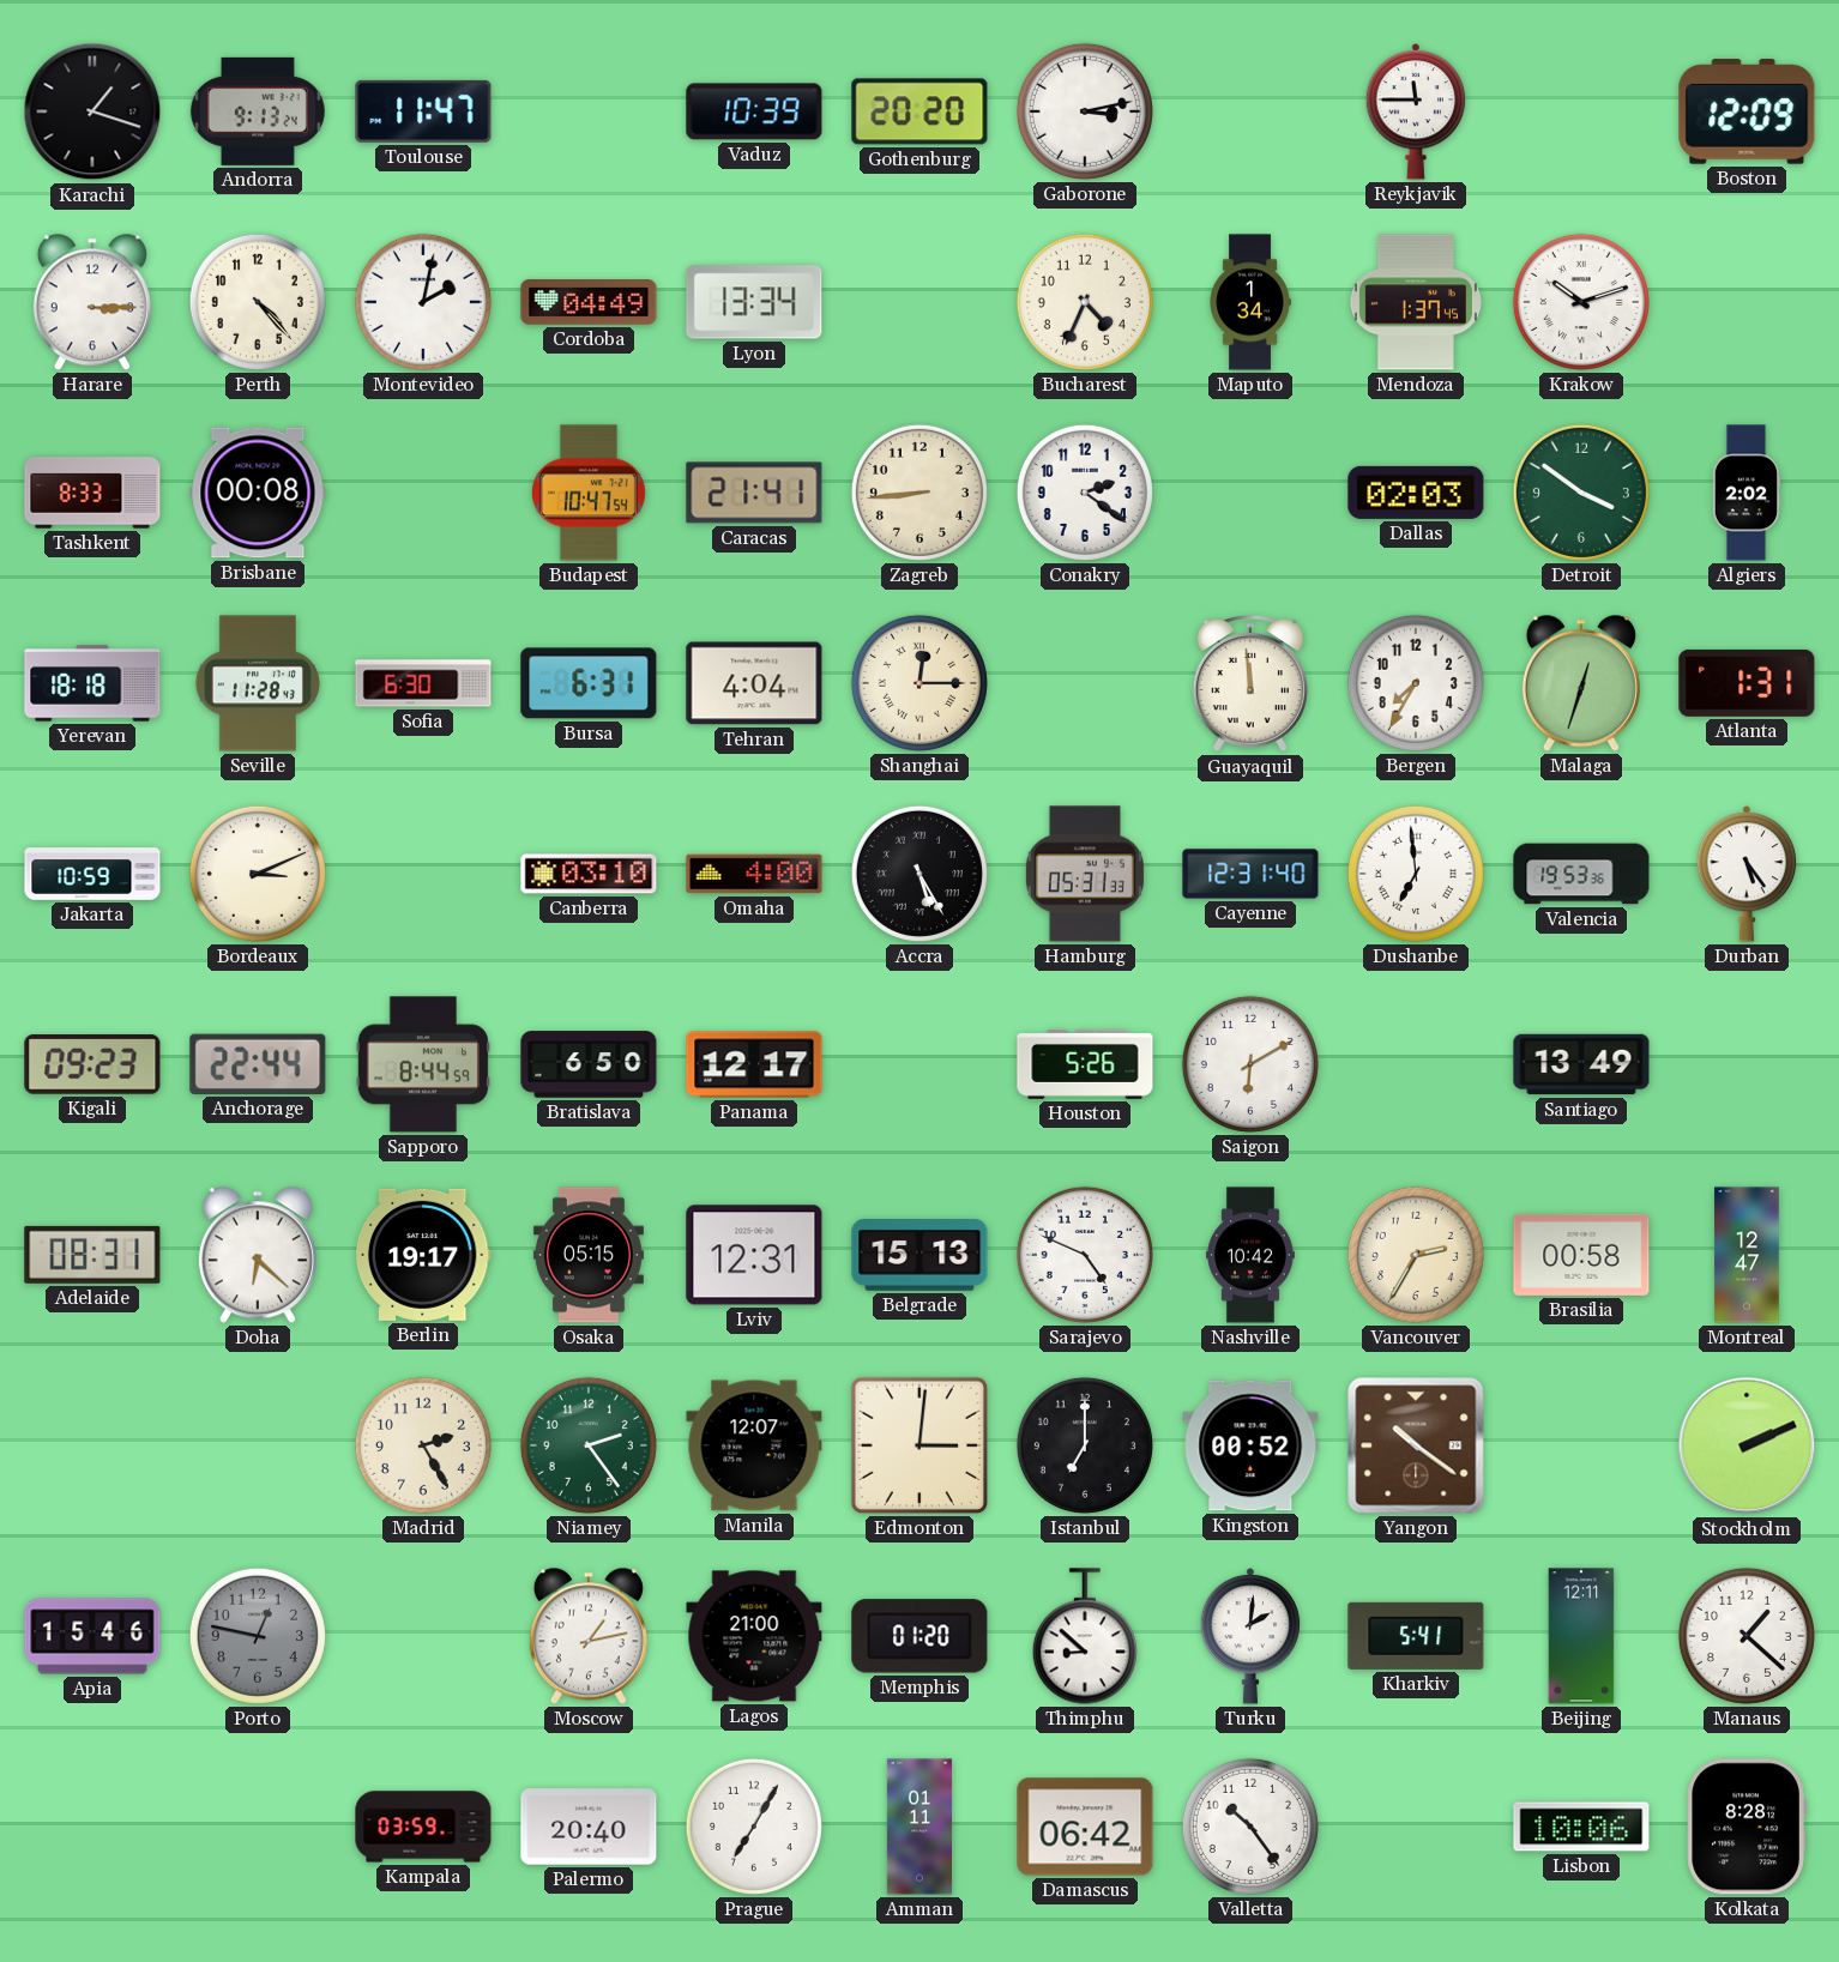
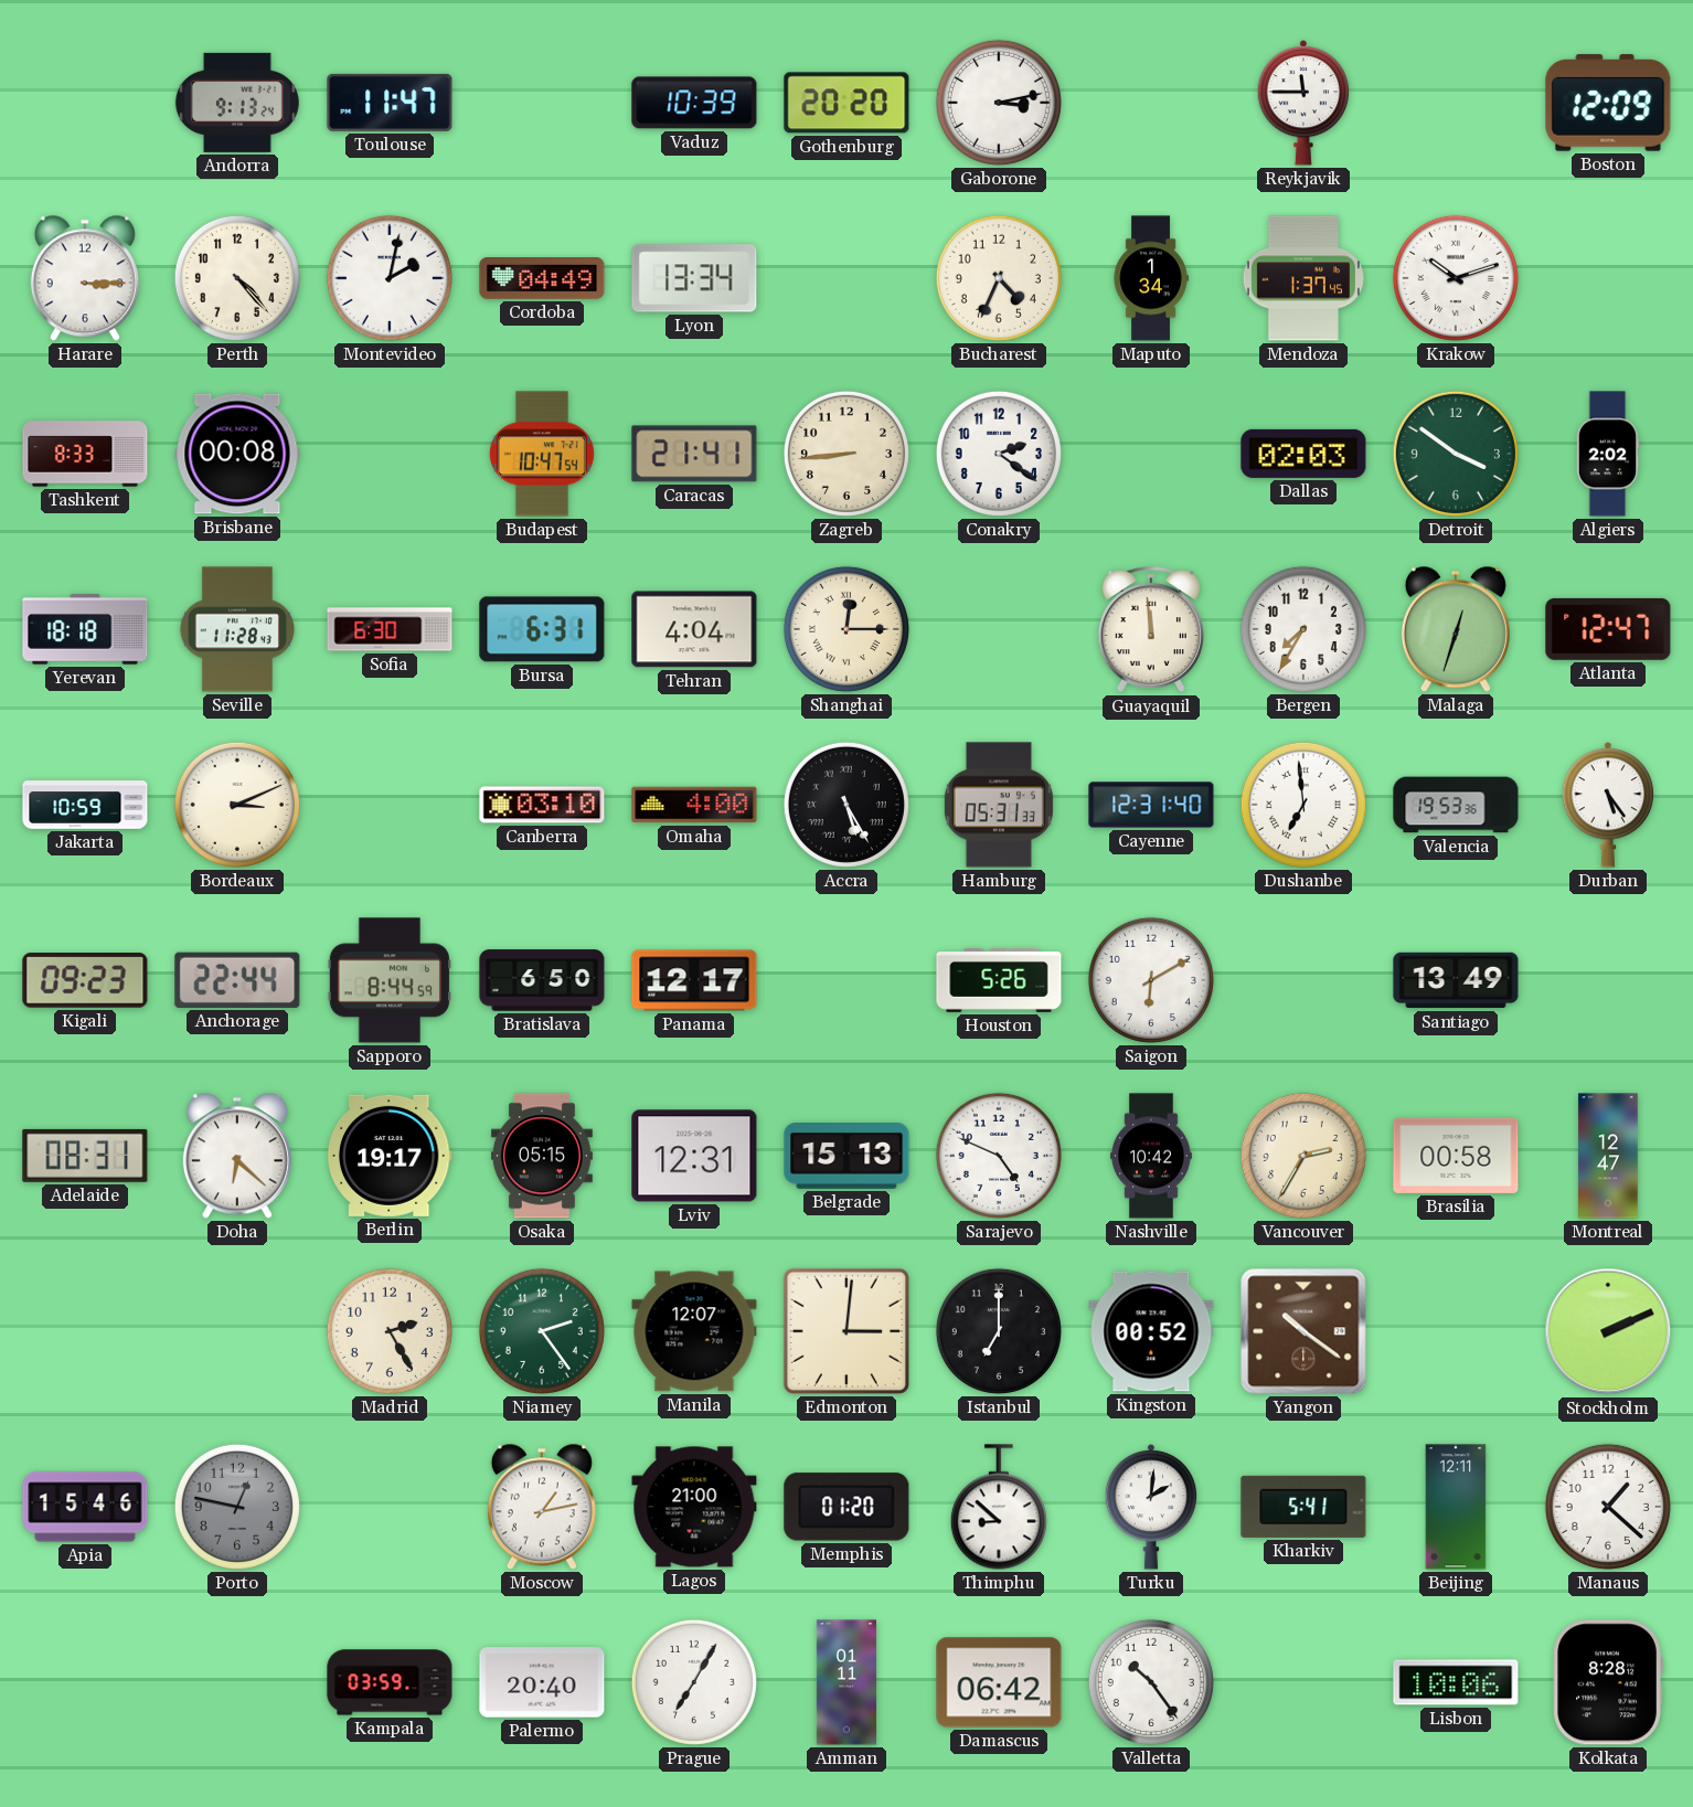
Karachi: 1:18 -> none (92, 111)
Atlanta: 1:31 -> 12:47 (1608, 629)
